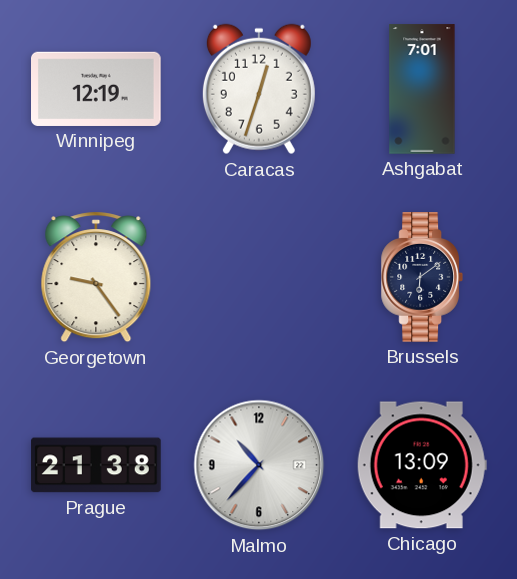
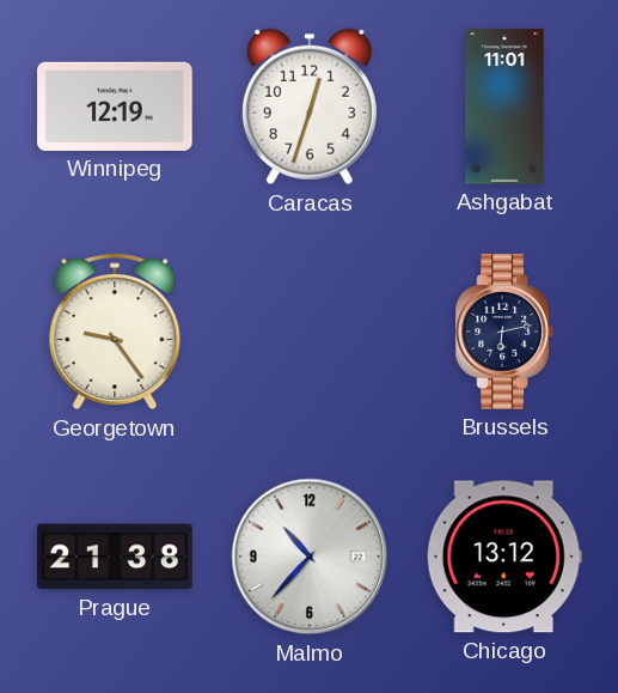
Ashgabat: 7:01 -> 11:01 (504, 107)
Brussels: 6:09 -> 6:13 (503, 332)
Chicago: 13:09 -> 13:12 (504, 557)
